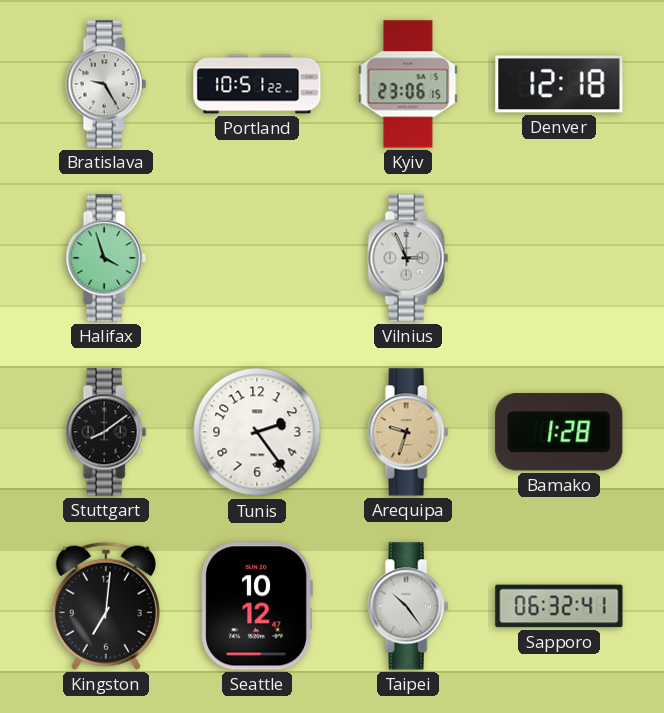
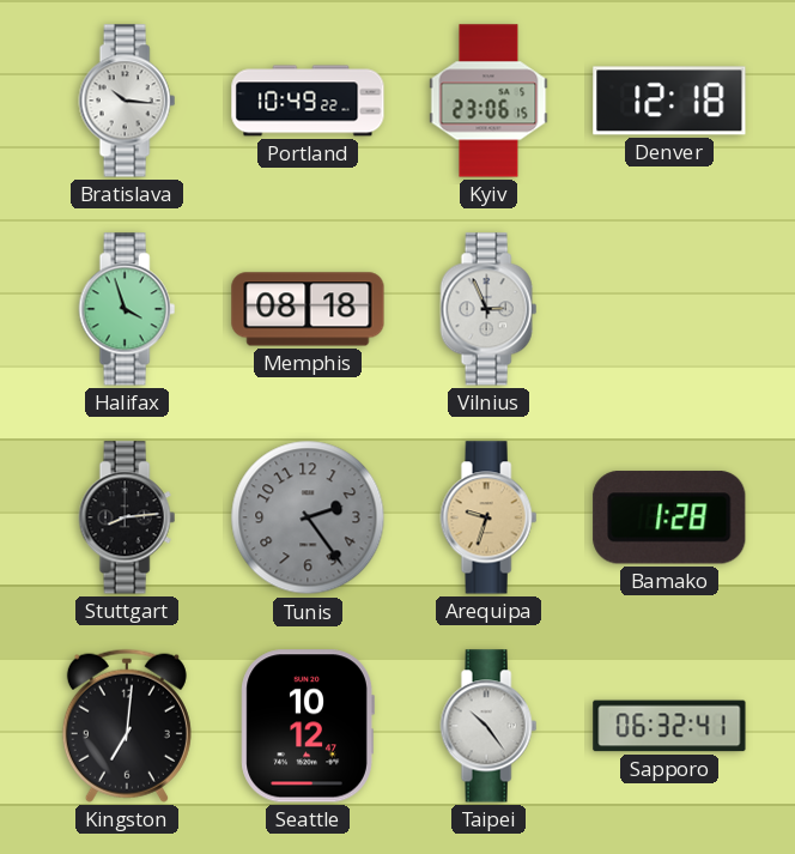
Bratislava: 9:25 -> 10:16 (127, 101)
Portland: 10:51 -> 10:49 (308, 101)
Memphis: none -> 08:18 (308, 309)
Stuttgart: 8:09 -> 8:14 (127, 517)
Tunis dial: white -> grey (308, 517)
